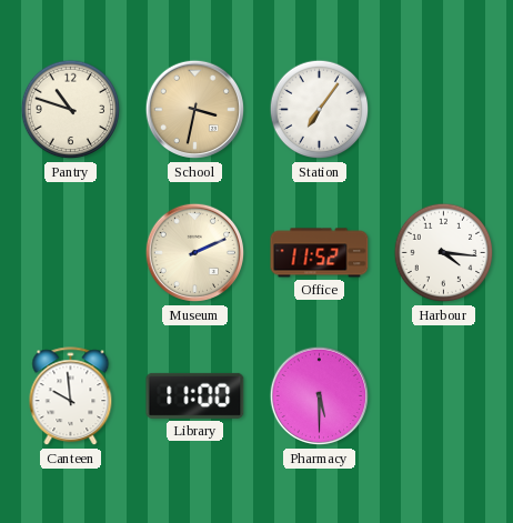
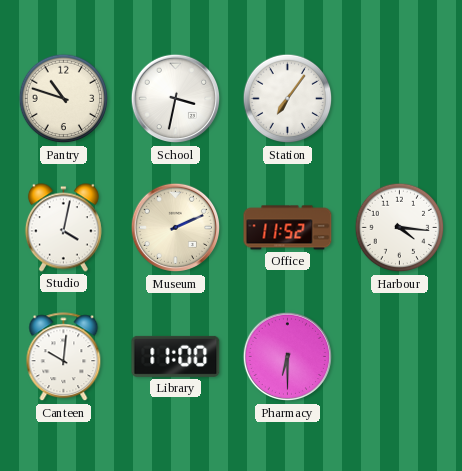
School dial: champagne -> white (176, 99)
Studio: none -> 4:02 (63, 228)
Canteen: 9:59 -> 10:01 (64, 357)
Pharmacy: 5:30 -> 6:30 (288, 357)
